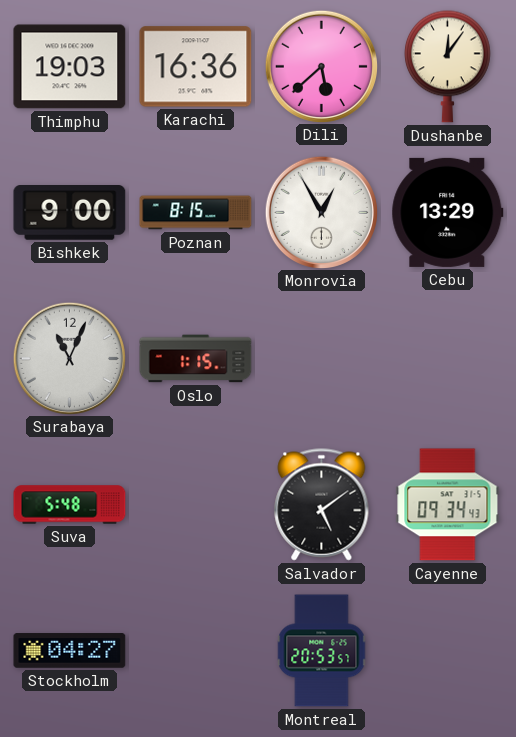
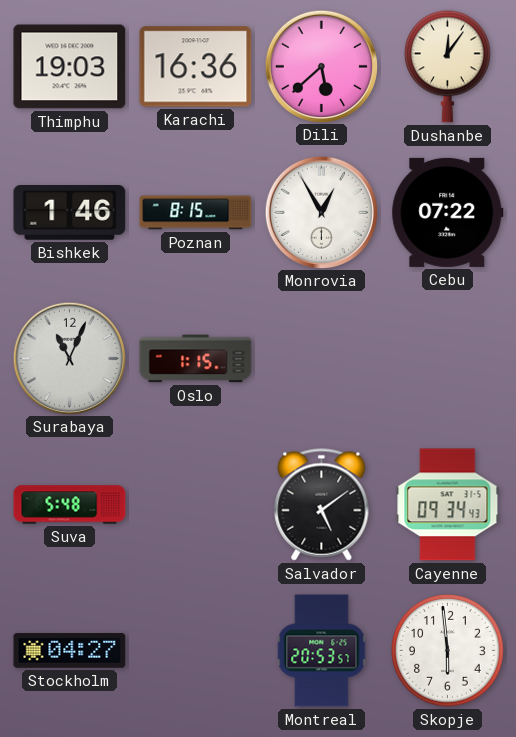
Bishkek: 9:00 -> 1:46 (70, 213)
Cebu: 13:29 -> 07:22 (448, 212)
Skopje: none -> 5:59 (448, 651)
